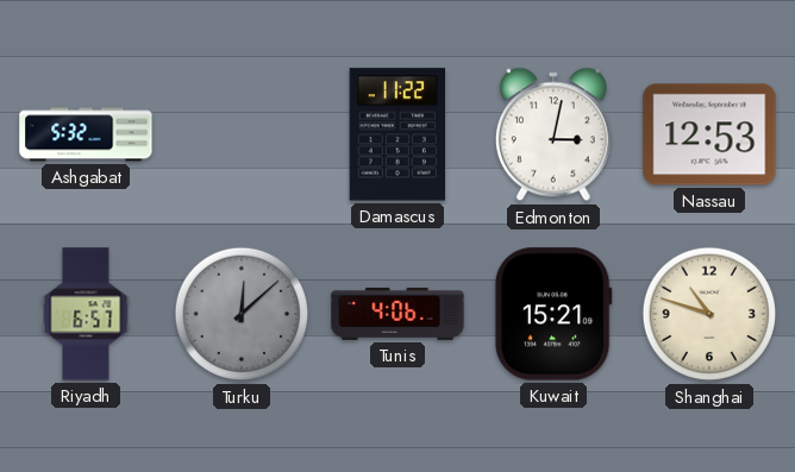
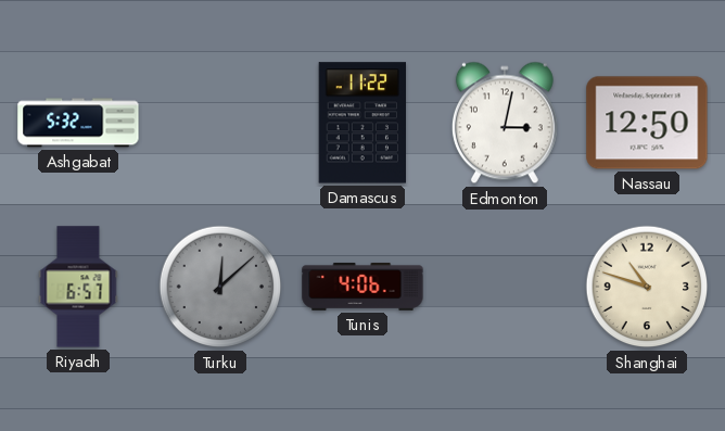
Nassau: 12:53 -> 12:50 (647, 123)
Kuwait: 15:21 -> none (553, 314)
